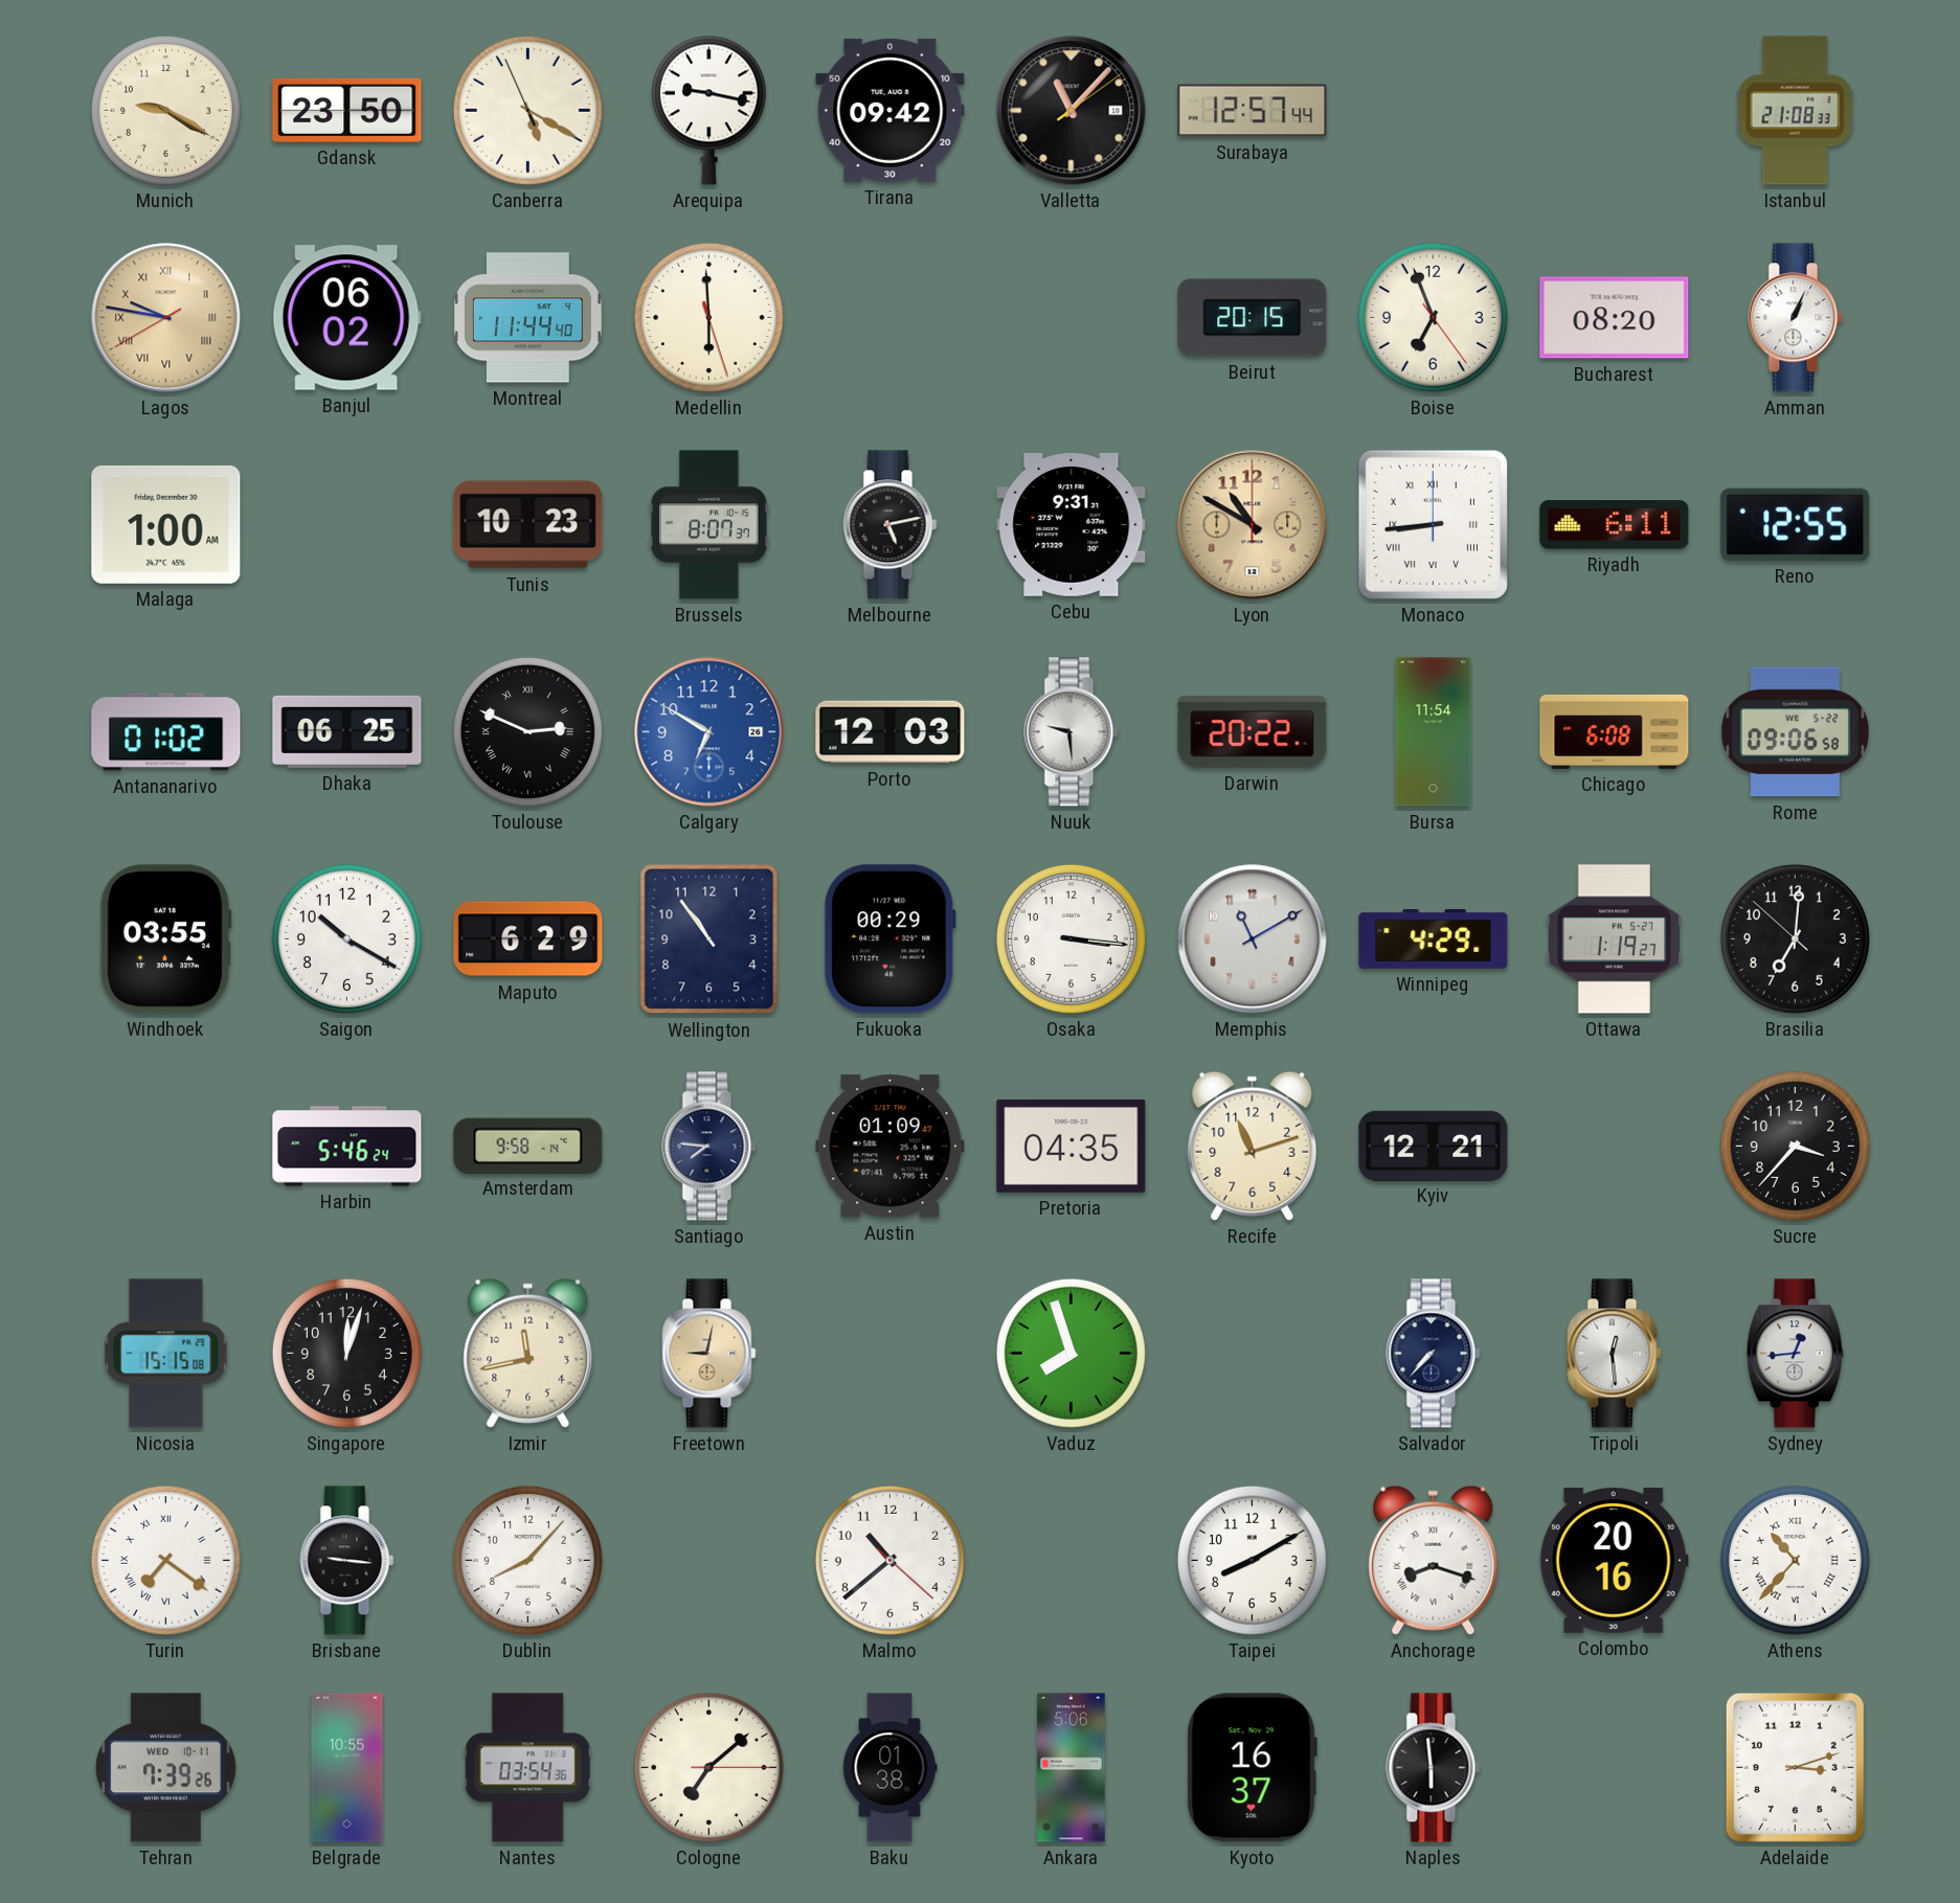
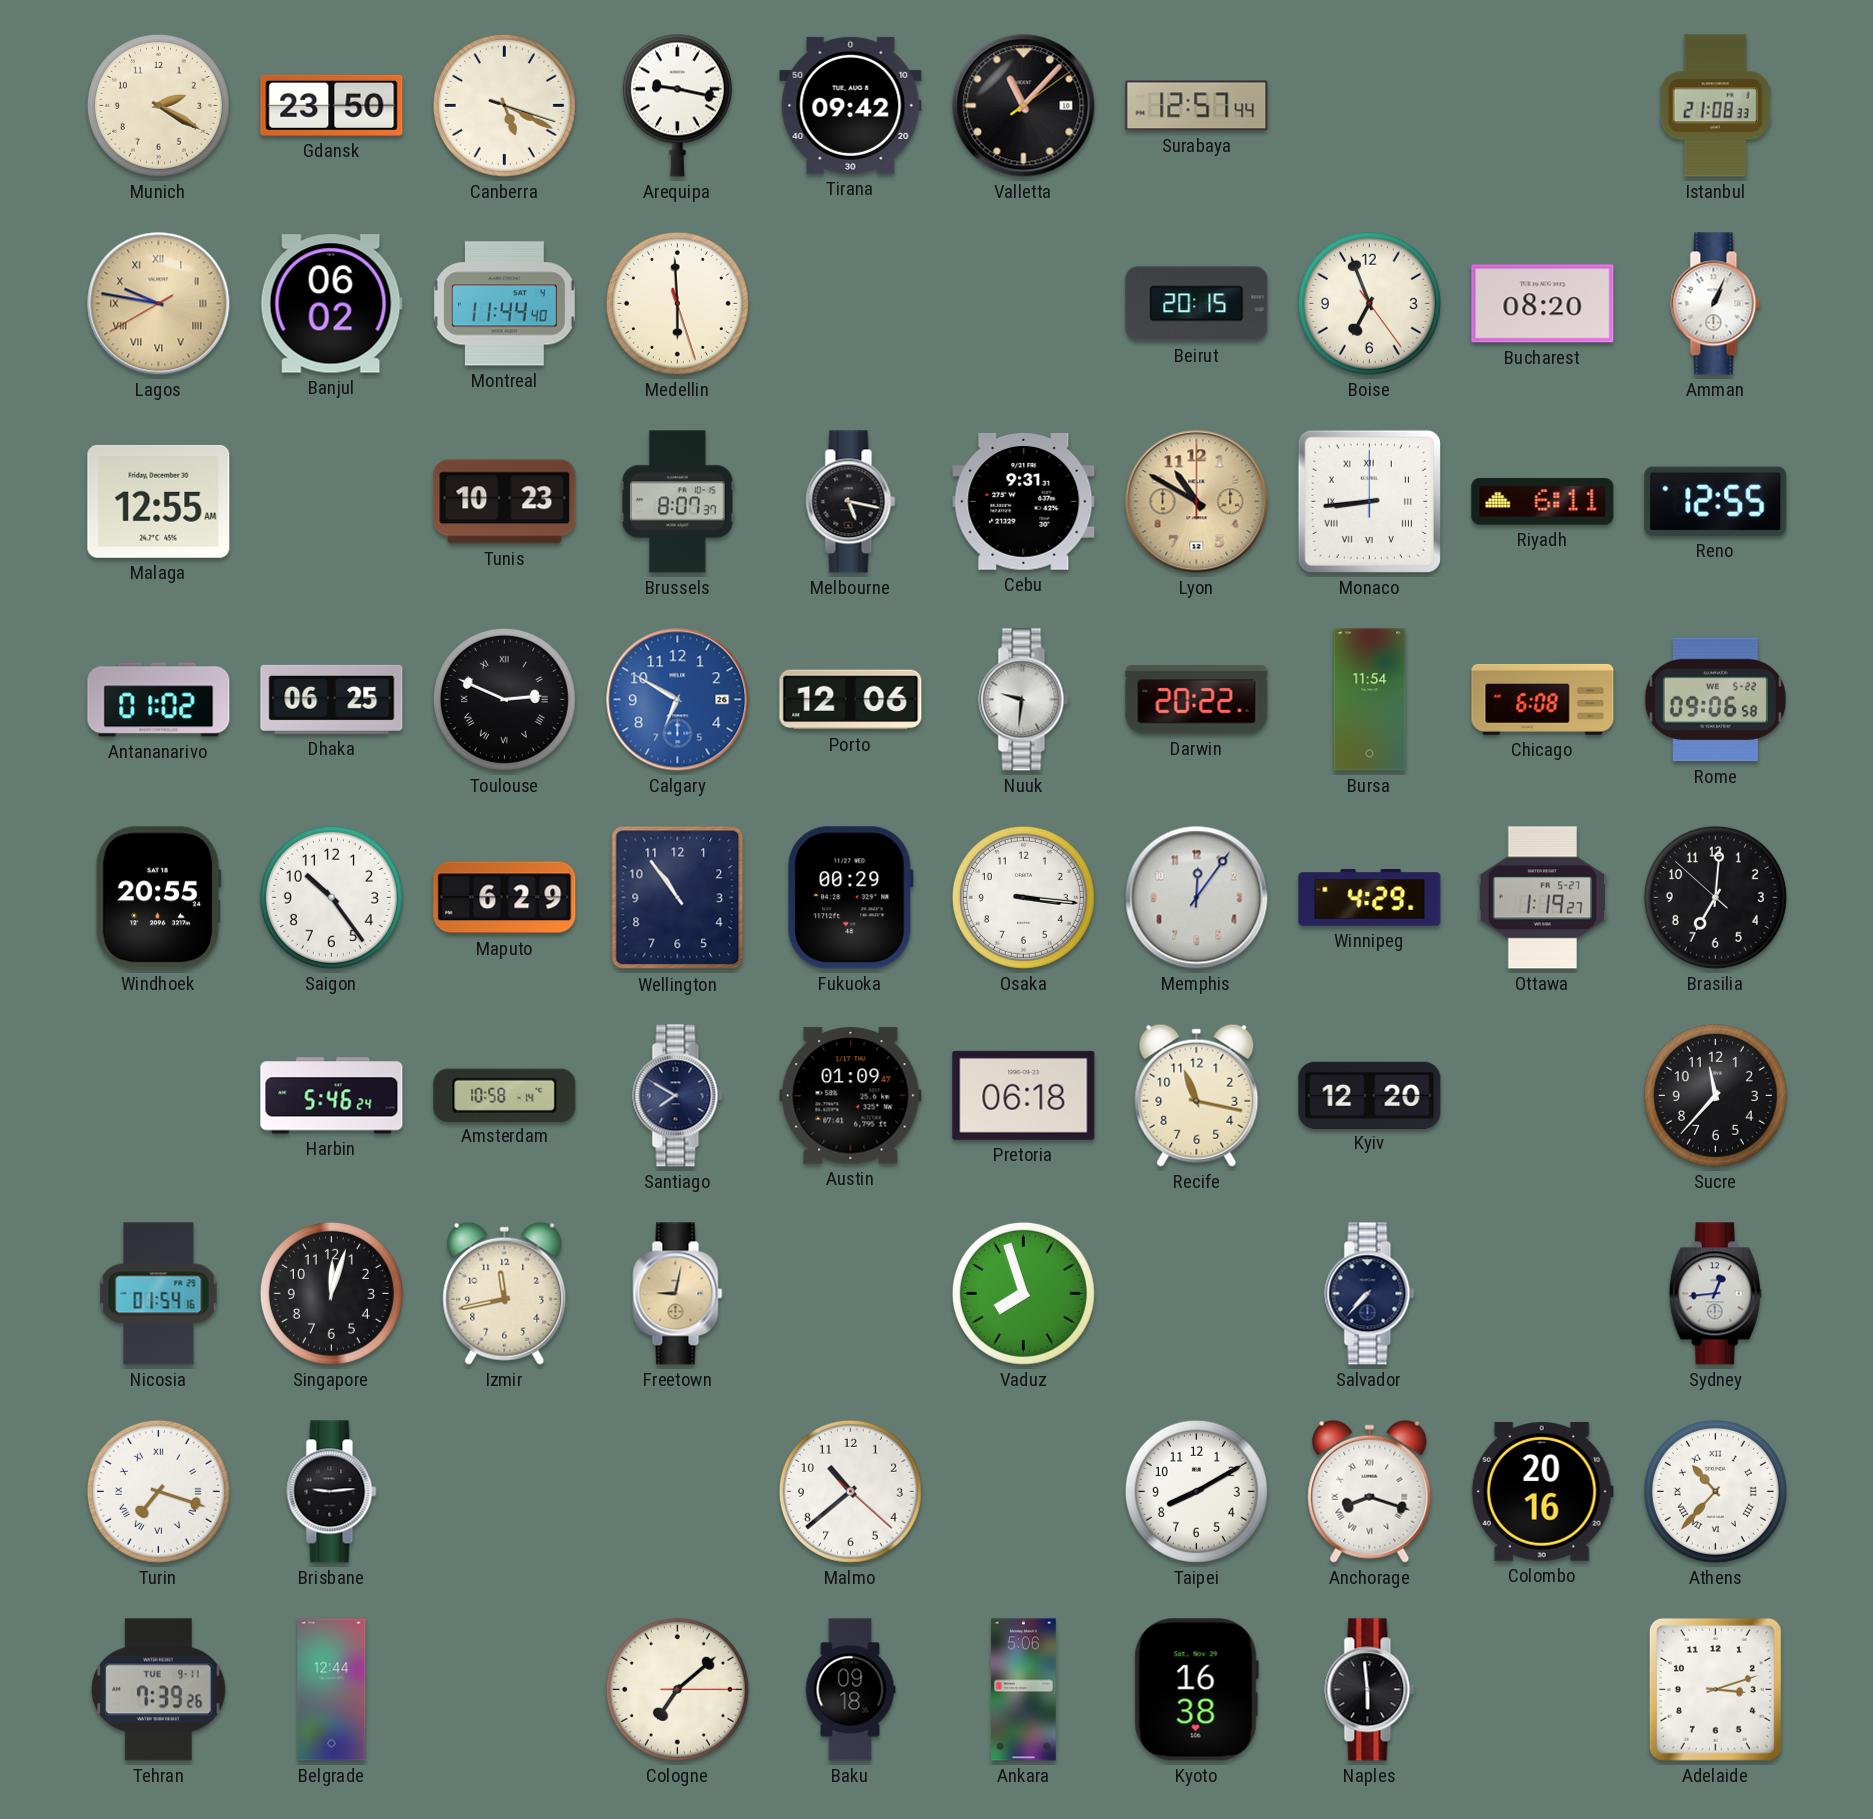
Munich: 9:20 -> 2:20 (158, 105)
Canberra: 5:19:56 -> 5:19:18 (504, 105)
Malaga: 1:00 -> 12:55 (159, 501)
Melbourne: 5:13 -> 5:17 (851, 502)
Porto: 12:03 -> 12:06 (851, 700)
Nuuk: 9:29 -> 9:31 (1024, 700)
Windhoek: 03:55 -> 20:55 (158, 898)
Saigon: 10:20 -> 10:24 (331, 897)
Memphis: 11:10 -> 12:06 (1197, 898)
Amsterdam: 9:58 -> 10:58 (505, 1095)
Santiago: 7:46 -> 7:50 (678, 1096)
Pretoria: 04:35 -> 06:18 (1024, 1095)
Recife: 11:12 -> 11:17 (1197, 1095)
Kyiv: 12:21 -> 12:20 (1370, 1095)
Sucre: 3:37 -> 11:37 (1715, 1095)
Nicosia: 15:15 -> 01:54 (159, 1294)
Tripoli: 12:29 -> none (1615, 1354)
Turin: 7:21 -> 7:18 (158, 1491)
Brisbane: 9:16 -> 9:14 (332, 1492)
Dublin: 8:07 -> none (527, 1560)
Tehran date: WED 10-11 -> TUE 9-11 (159, 1690)
Belgrade: 10:55 -> 12:44 (332, 1690)
Nantes: 03:54 -> none (527, 1768)
Baku: 01:38 -> 09:18 (850, 1690)
Kyoto: 16:37 -> 16:38 (1196, 1690)
